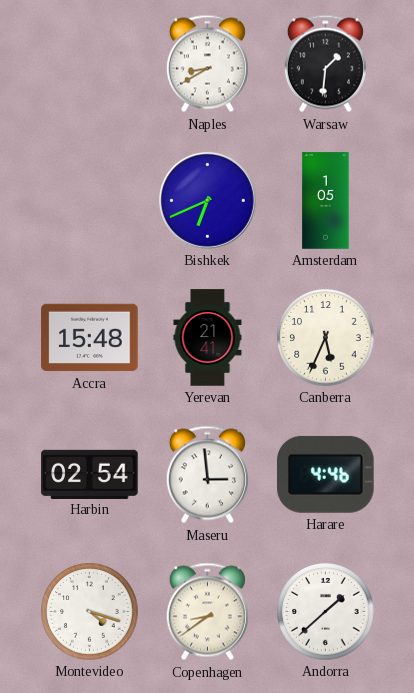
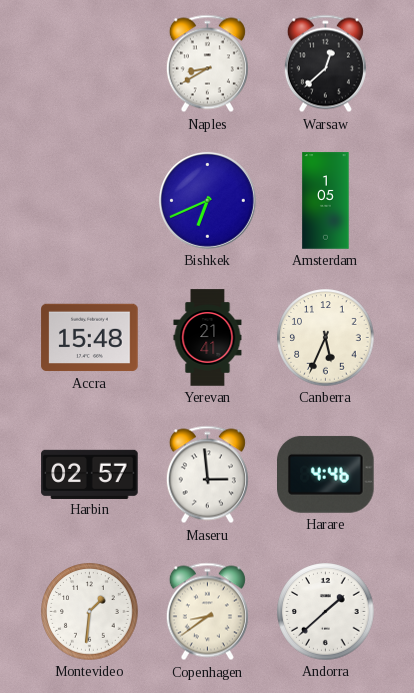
Warsaw: 1:31 -> 12:38 (325, 64)
Harbin: 02:54 -> 02:57 (90, 474)
Montevideo: 4:18 -> 1:31 (90, 612)
